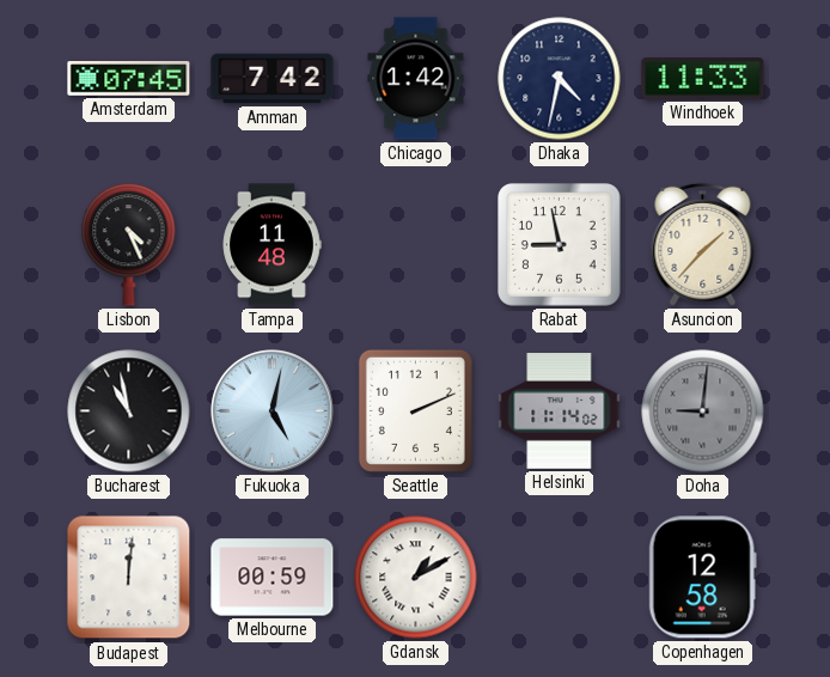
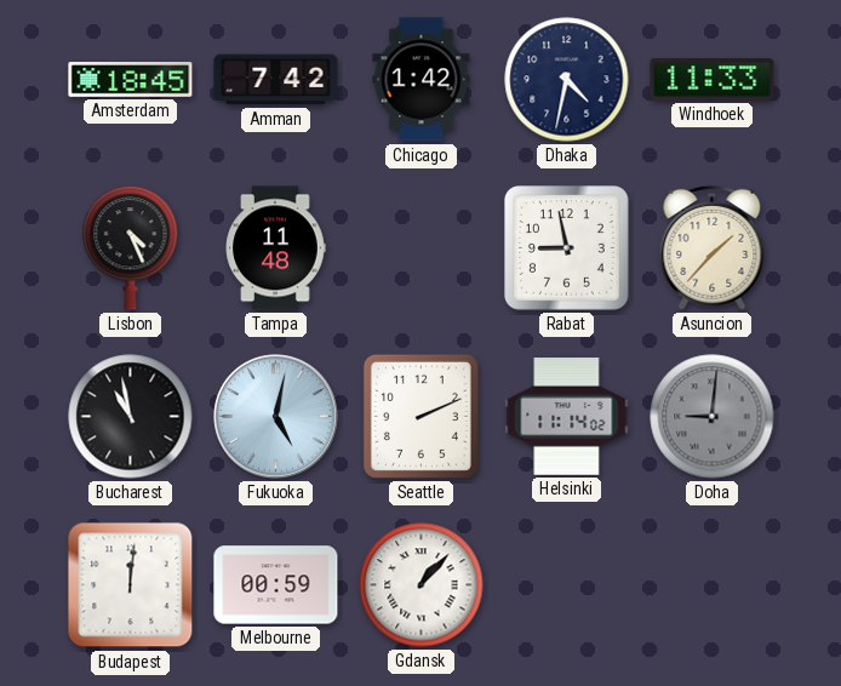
Amsterdam: 07:45 -> 18:45 (131, 80)
Gdansk: 1:10 -> 1:07 (422, 585)
Copenhagen: 12:58 -> none (702, 578)
